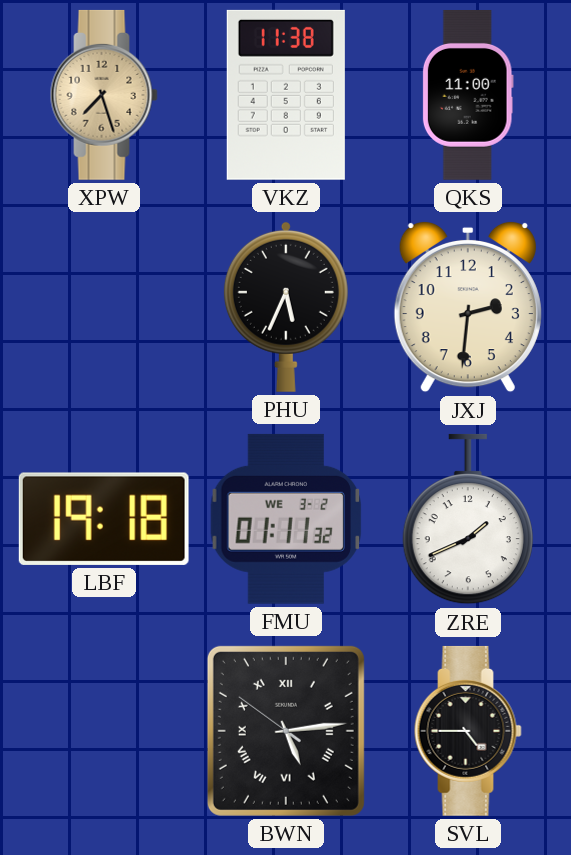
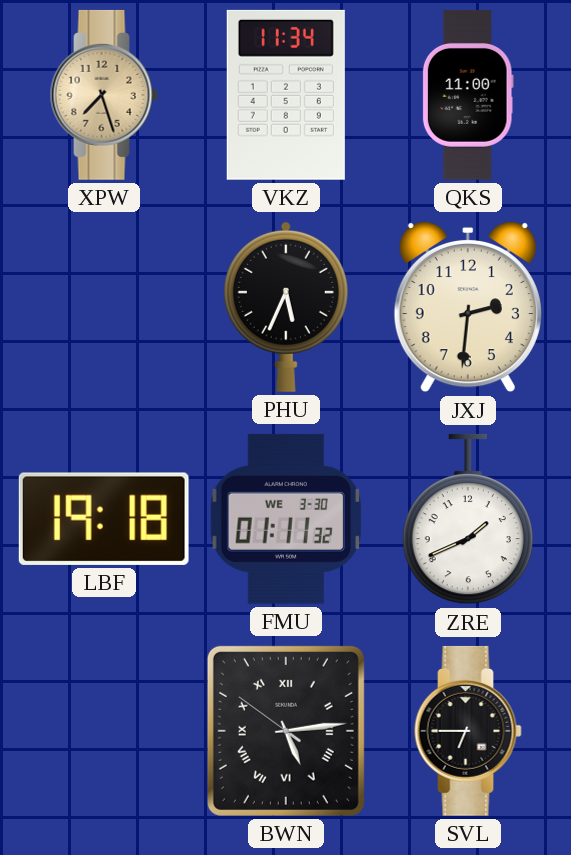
VKZ: 11:38 -> 11:34 (286, 95)
FMU date: WE 3-2 -> WE 3-30 (286, 519)
SVL: 4:45 -> 6:45 (468, 731)
